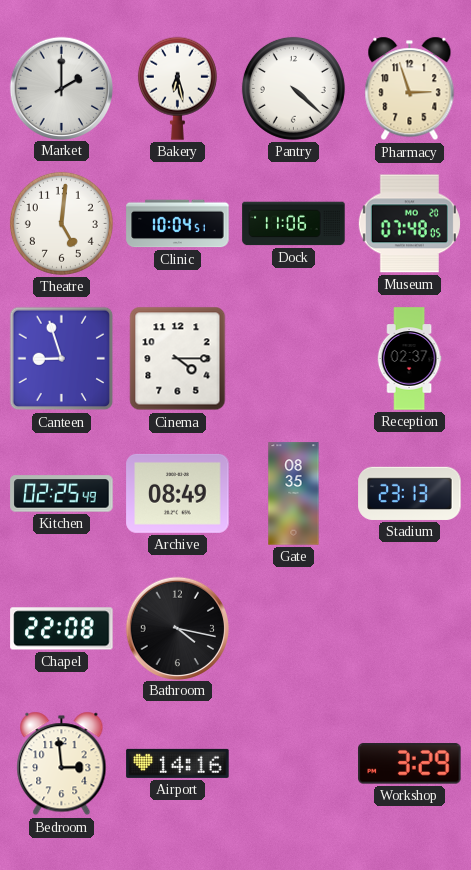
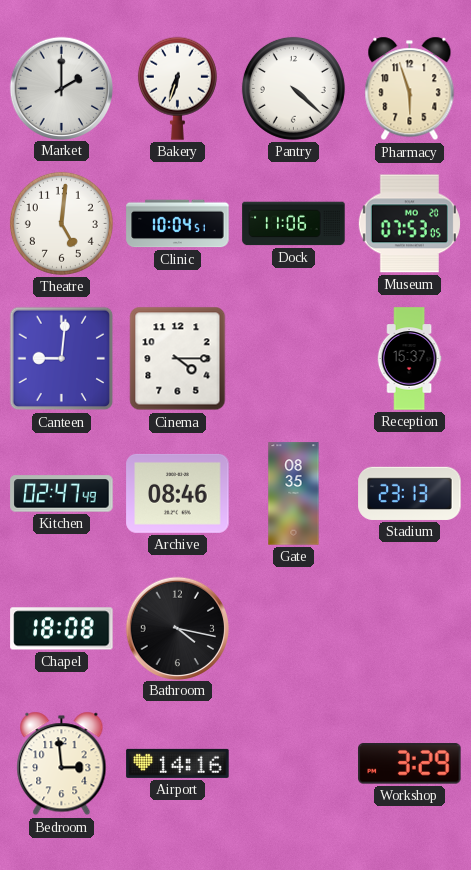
Bakery: 6:28 -> 6:33 (177, 88)
Pharmacy: 2:57 -> 5:57 (410, 89)
Museum: 07:48 -> 07:53 (409, 224)
Canteen: 8:57 -> 9:01 (62, 359)
Reception: 02:37 -> 15:37 (409, 359)
Kitchen: 02:25 -> 02:47 (62, 494)
Archive: 08:49 -> 08:46 (178, 493)
Chapel: 22:08 -> 18:08 (62, 629)
